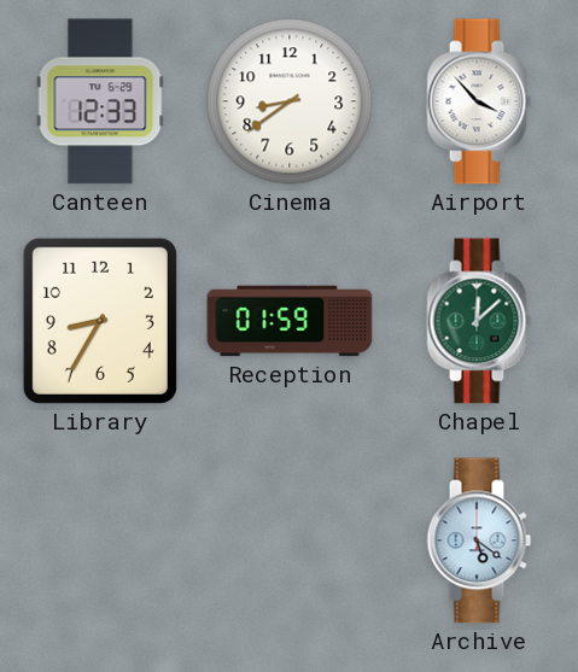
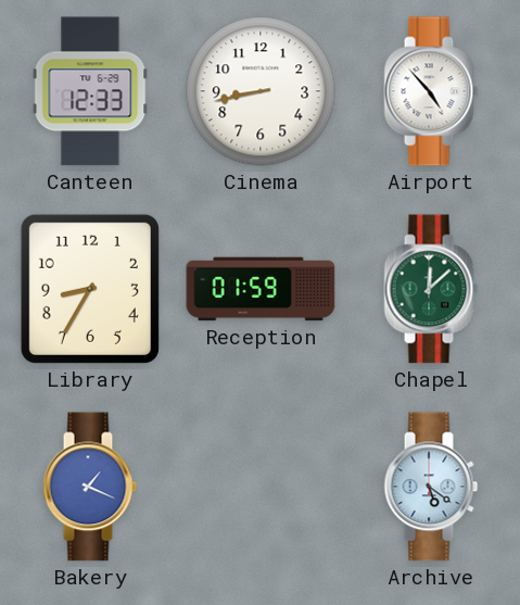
Cinema: 8:39 -> 8:43 (261, 91)
Airport: 3:53 -> 4:53 (431, 91)
Bakery: none -> 1:19 (90, 487)
